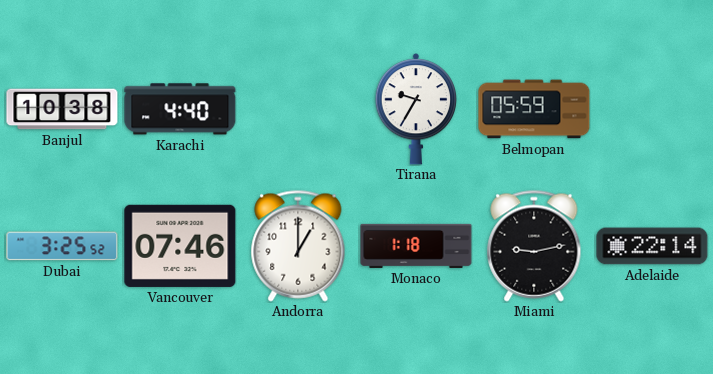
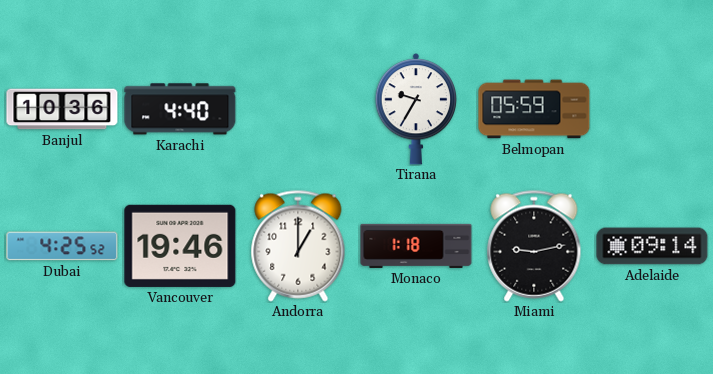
Banjul: 10:38 -> 10:36 (62, 109)
Dubai: 3:25 -> 4:25 (62, 246)
Vancouver: 07:46 -> 19:46 (180, 246)
Adelaide: 22:14 -> 09:14 (652, 246)
